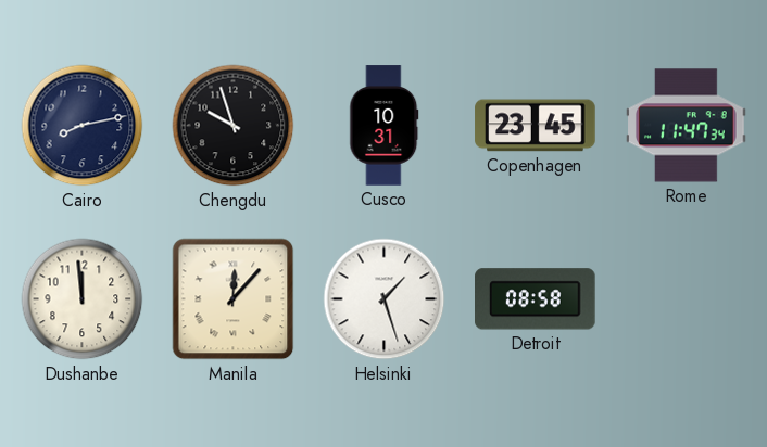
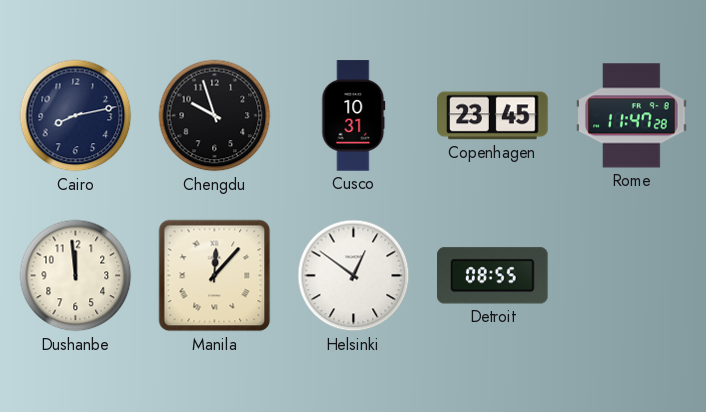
Rome: 11:47:34 -> 11:47:28 (632, 116)
Helsinki: 1:27 -> 12:51 (354, 276)
Detroit: 08:58 -> 08:55 (493, 276)
